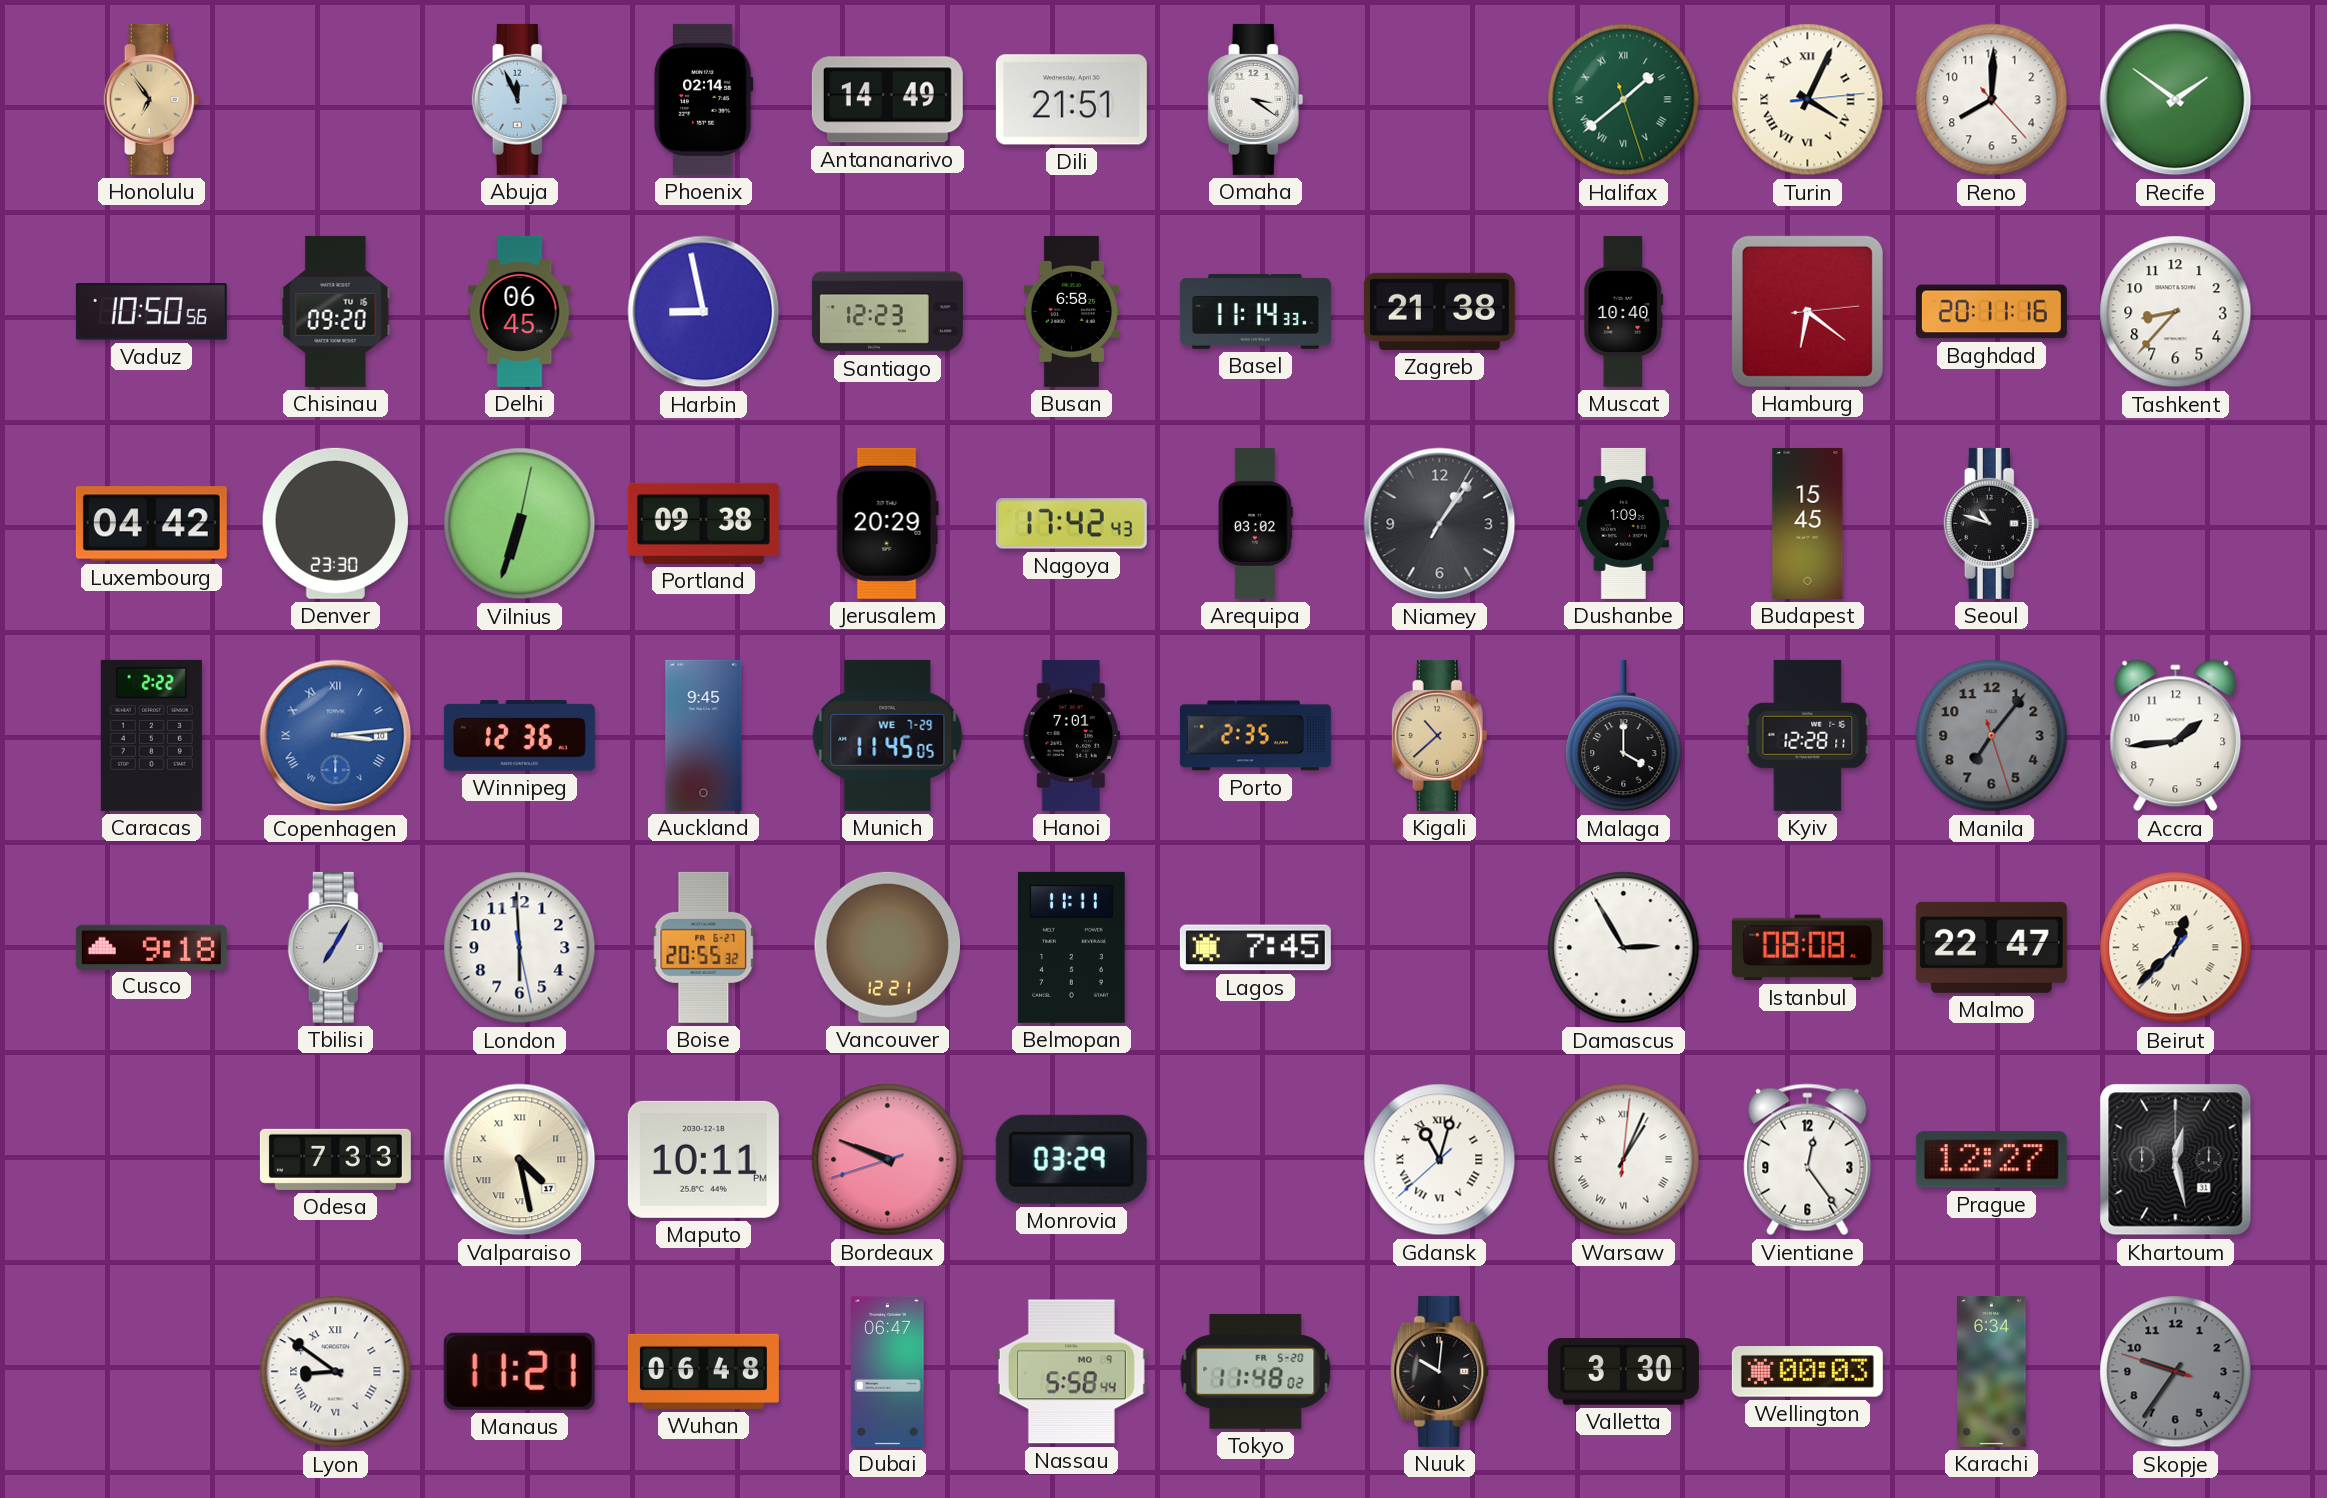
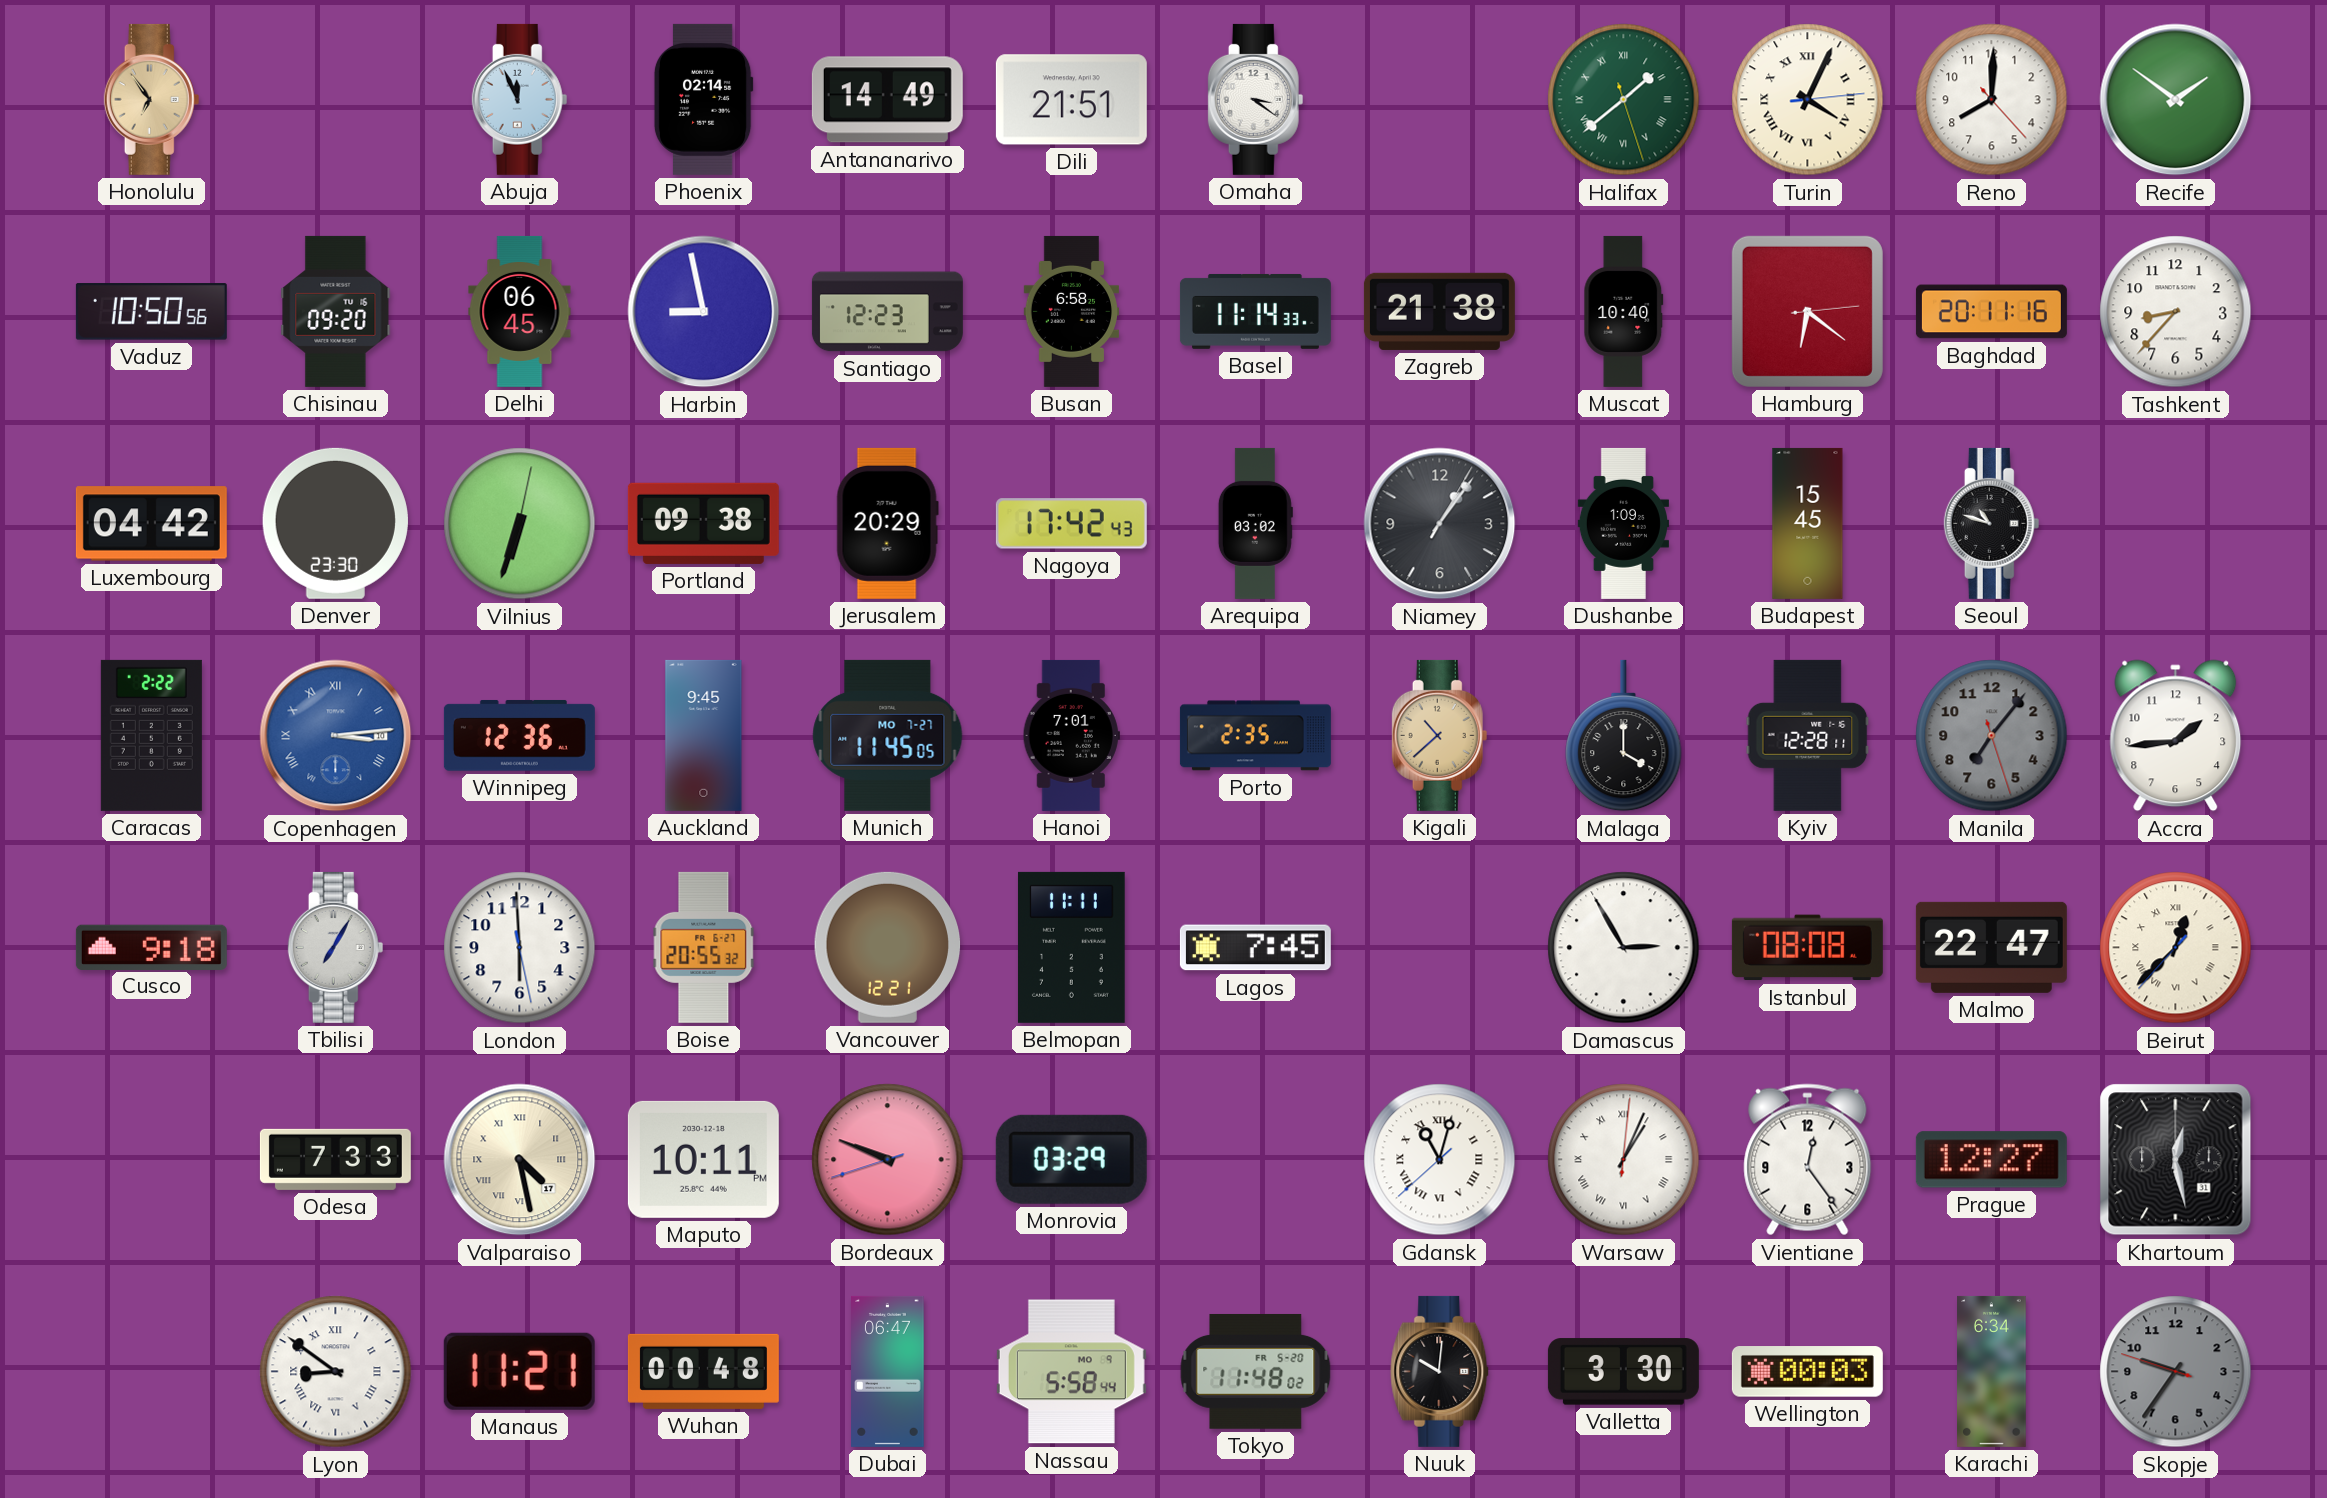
Munich date: WE 7-29 -> MO 7-27 (888, 735)
Wuhan: 06:48 -> 00:48 (703, 1371)
